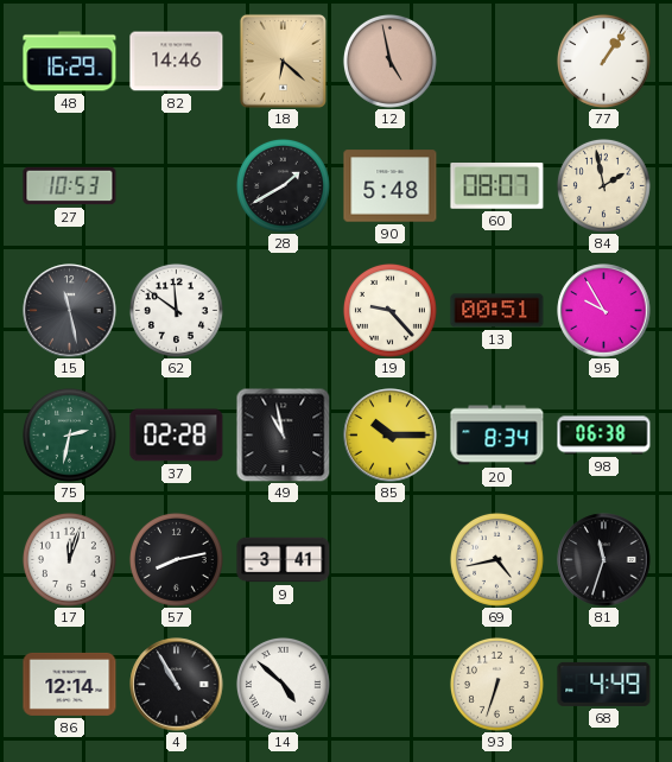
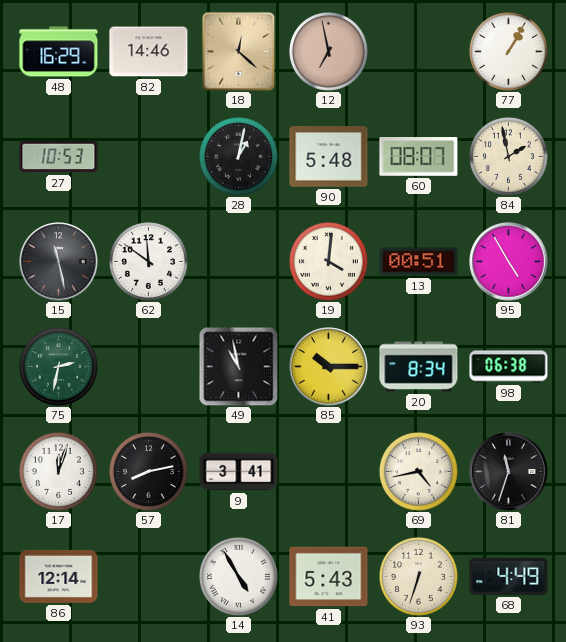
18: 6:22 -> 12:22 (238, 51)
12: 4:58 -> 6:58 (328, 51)
77: 1:06 -> 1:05 (508, 51)
28: 1:40 -> 1:02 (238, 156)
19: 9:23 -> 4:01 (328, 261)
95: 9:55 -> 4:55 (509, 262)
37: 02:28 -> none (177, 436)
4: 10:55 -> none (177, 685)
14: 4:52 -> 4:55 (238, 576)
41: none -> 5:43 (329, 577)
